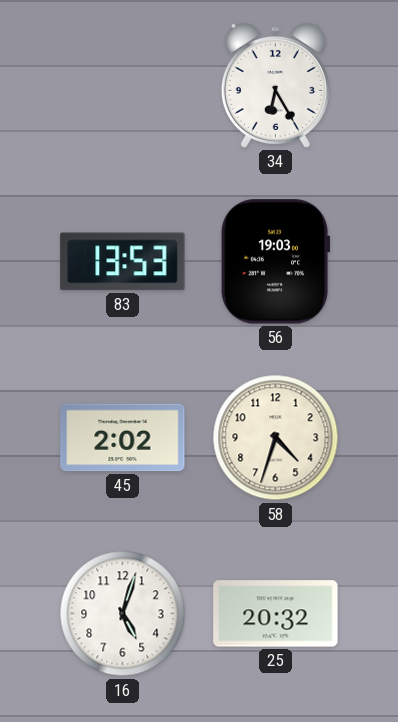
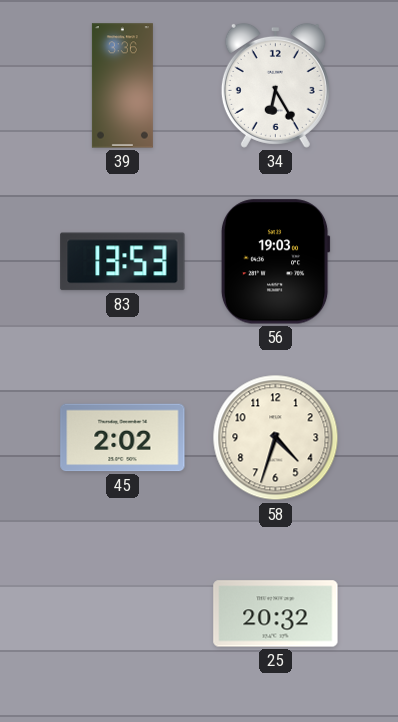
39: none -> 3:36 (122, 86)
16: 5:03 -> none (123, 614)
